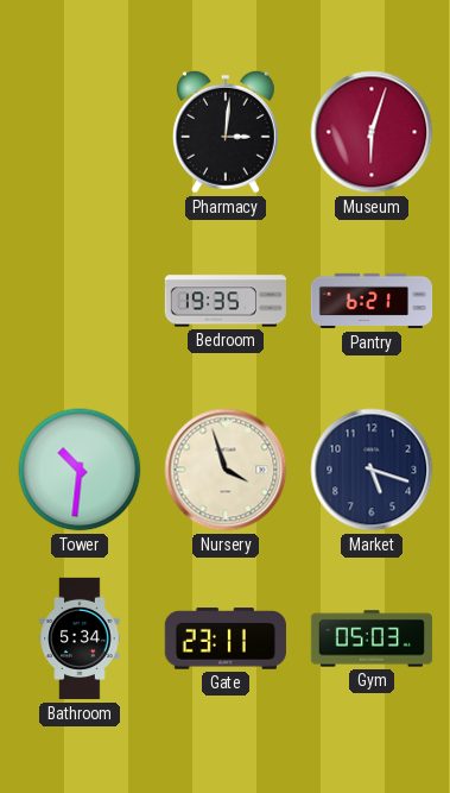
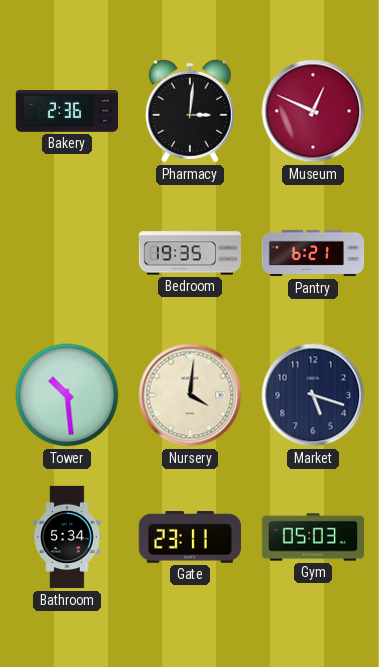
Bakery: none -> 2:36 (66, 112)
Museum: 6:03 -> 12:49 (313, 111)
Tower: 10:31 -> 10:29 (67, 395)
Nursery: 3:57 -> 4:01 (190, 395)
